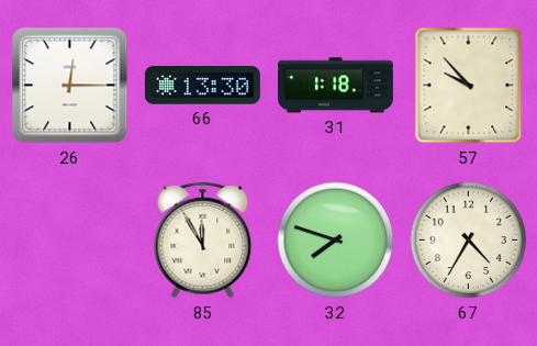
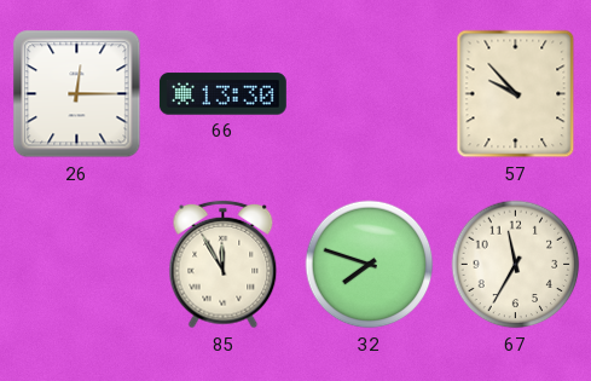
31: 1:18 -> none (335, 86)
67: 4:35 -> 11:35 (516, 265)
